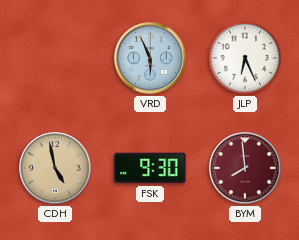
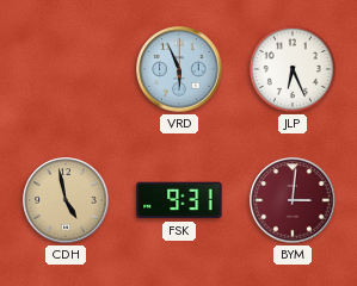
FSK: 9:30 -> 9:31 (179, 200)
BYM: 7:59 -> 3:01 (293, 200)
